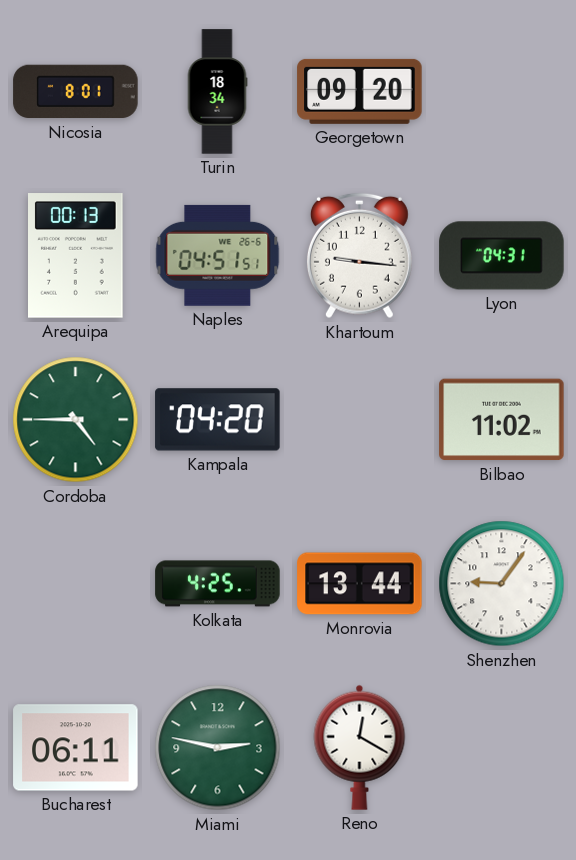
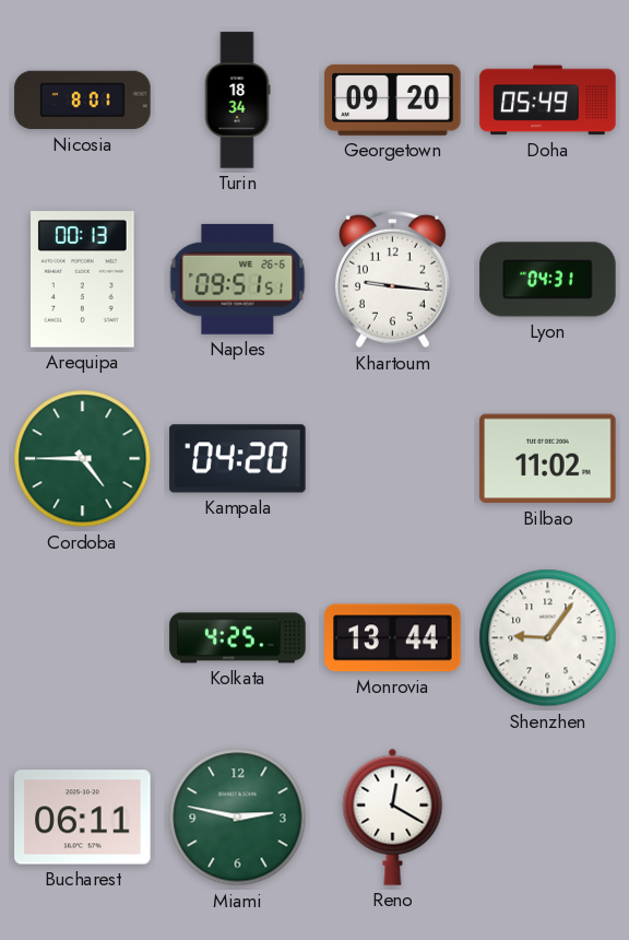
Doha: none -> 05:49 (548, 101)
Naples: 04:51 -> 09:51 (238, 279)
